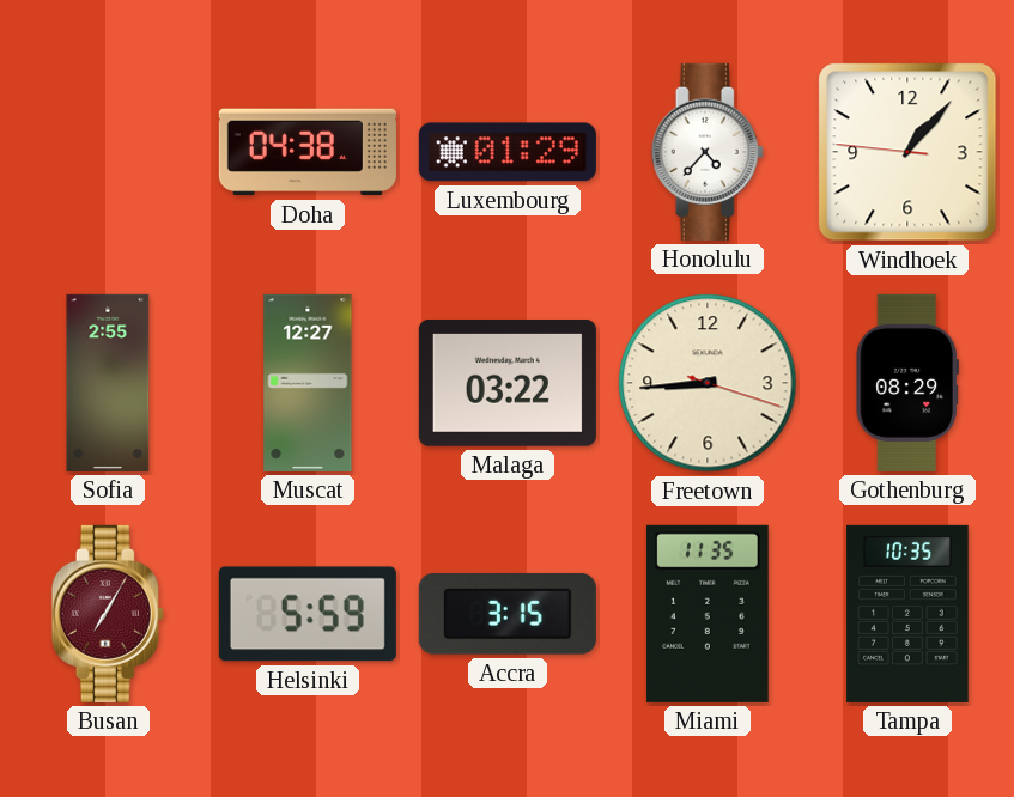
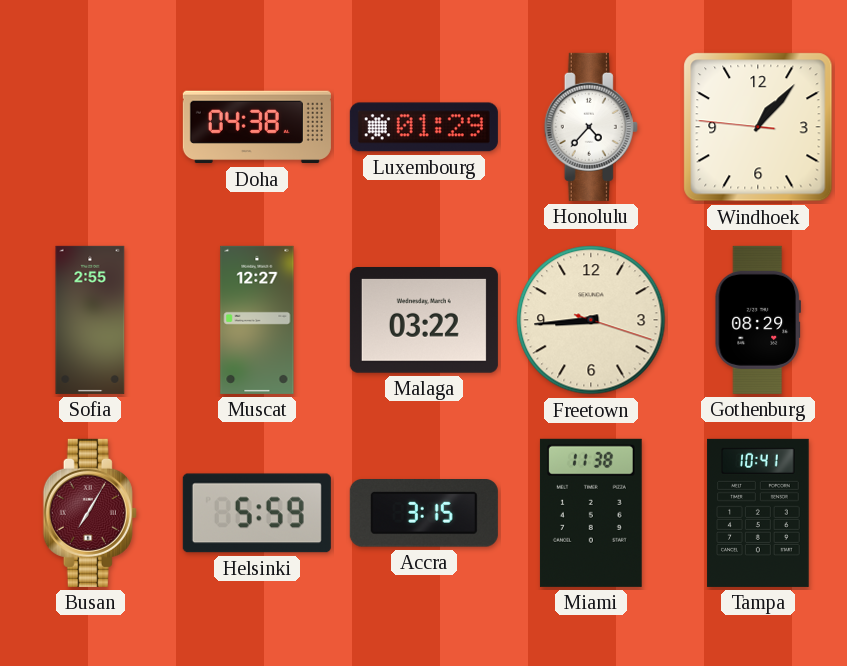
Miami: 11:35 -> 11:38 (591, 513)
Tampa: 10:35 -> 10:41 (758, 513)
